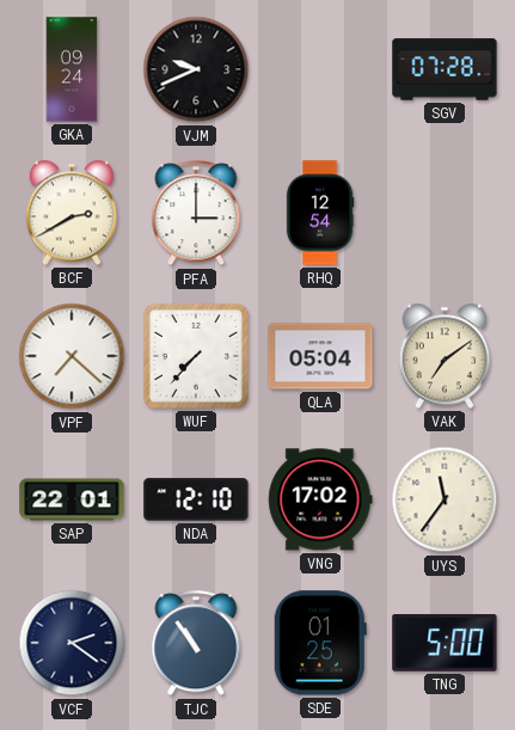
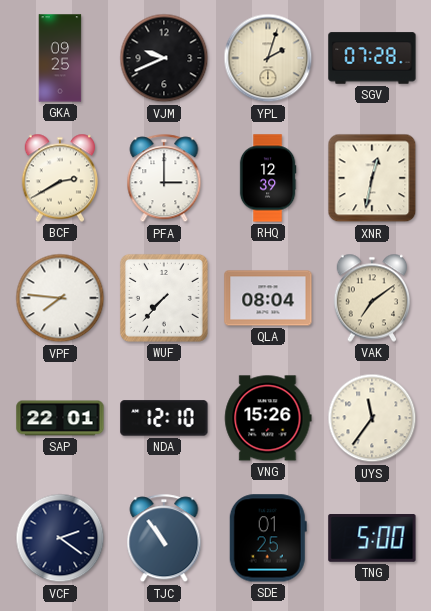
GKA: 09:24 -> 09:25 (60, 58)
YPL: none -> 2:03 (268, 58)
RHQ: 12:54 -> 12:39 (268, 178)
XNR: none -> 12:32 (372, 178)
VPF: 7:22 -> 7:46 (60, 298)
QLA: 05:04 -> 08:04 (268, 298)
VNG: 17:02 -> 15:26 (268, 418)
